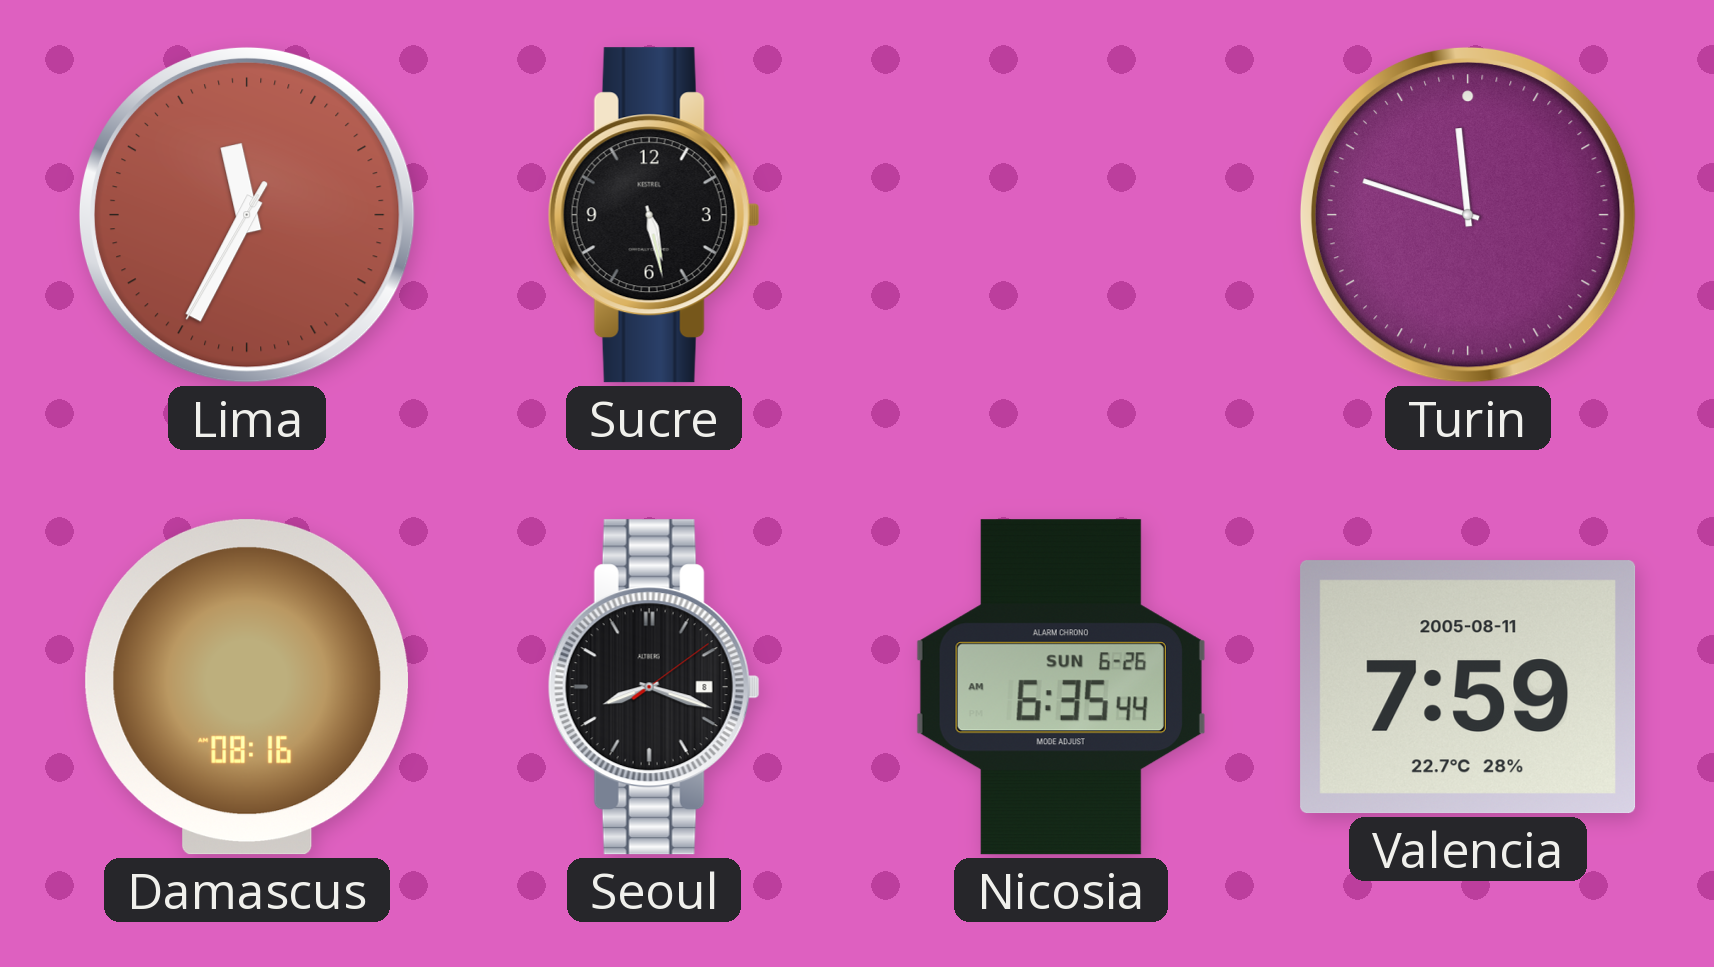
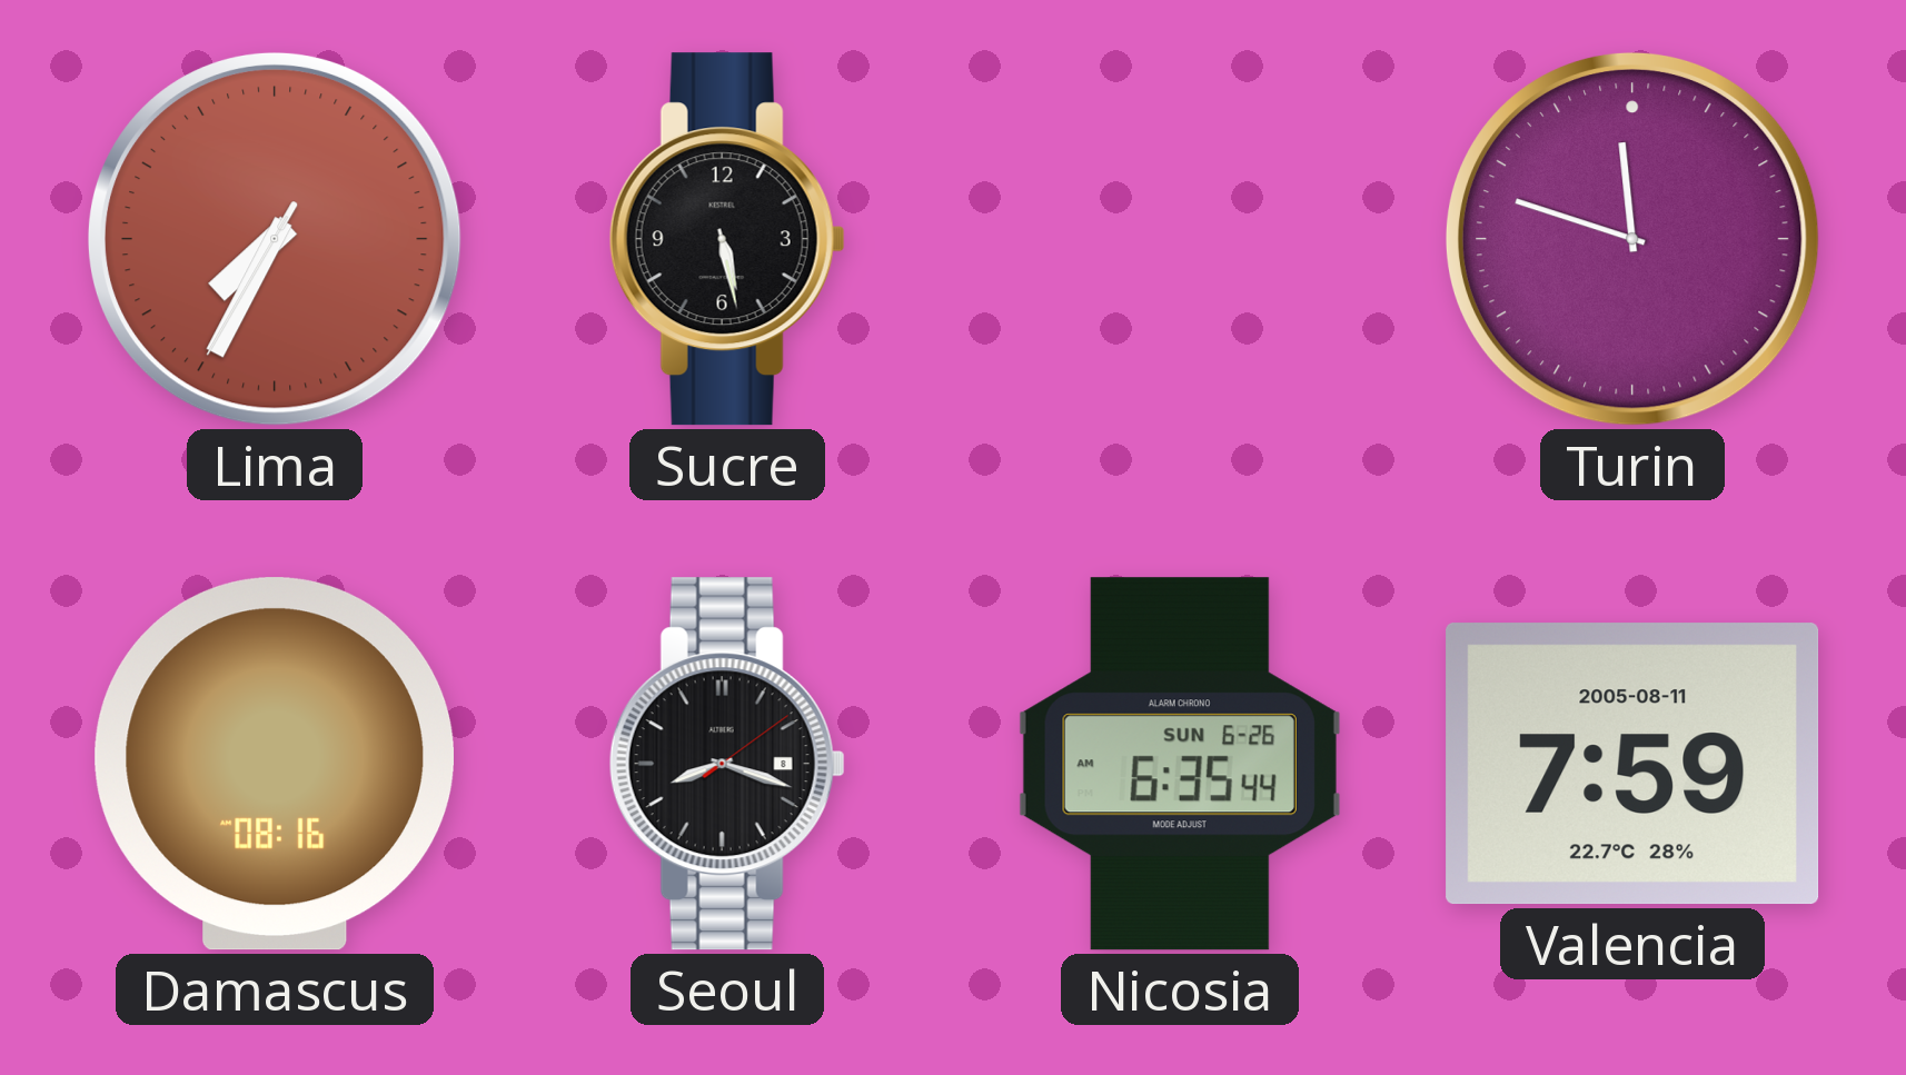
Lima: 11:34 -> 7:34 (275, 239)
